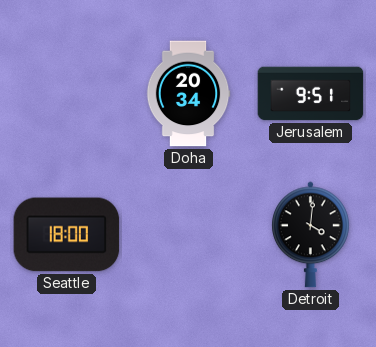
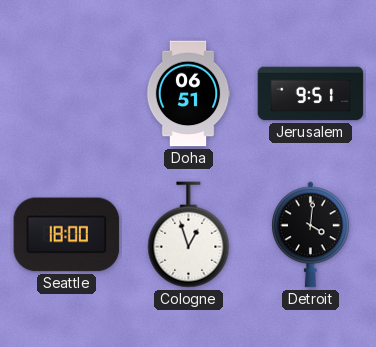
Doha: 20:34 -> 06:51 (188, 94)
Cologne: none -> 12:57 (189, 235)
